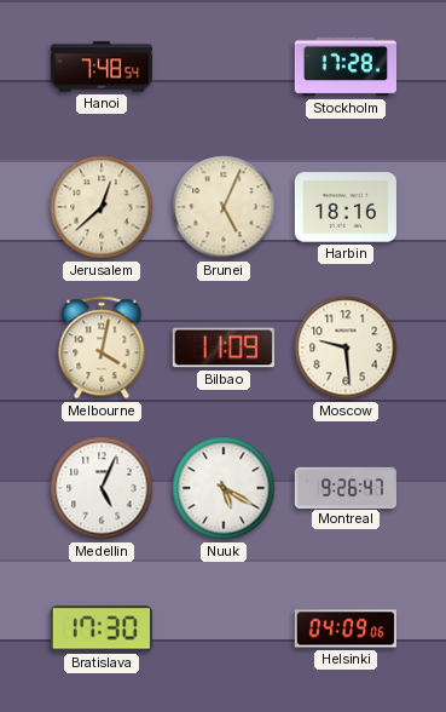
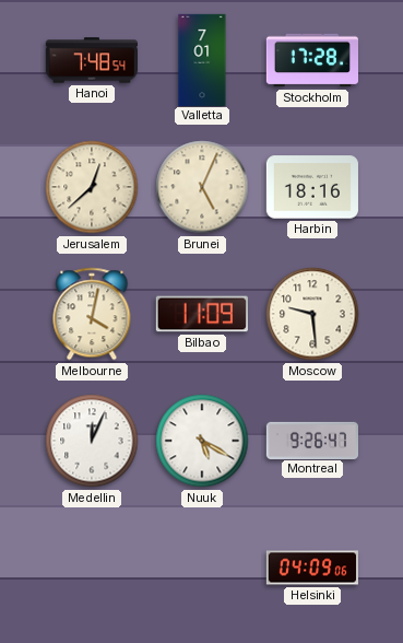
Valletta: none -> 7:01 (202, 59)
Medellin: 5:04 -> 12:04 (92, 441)
Bratislava: 17:30 -> none (102, 628)
